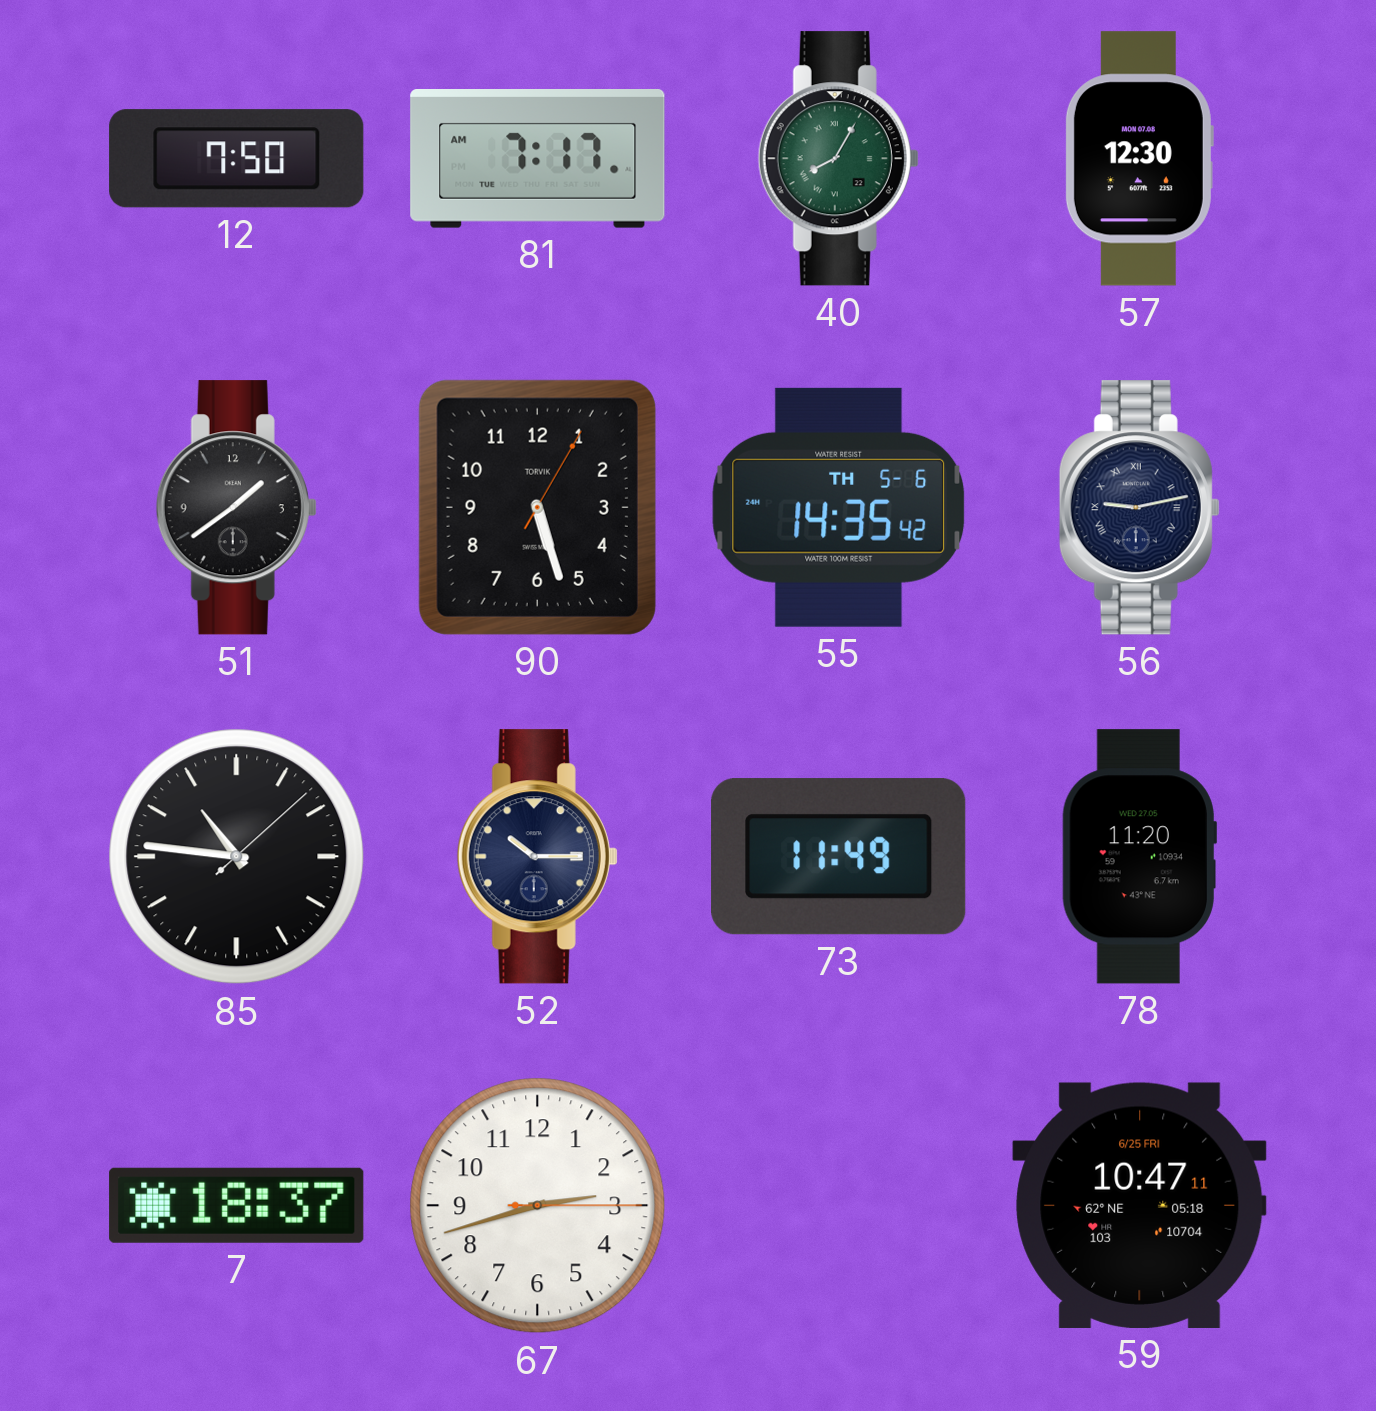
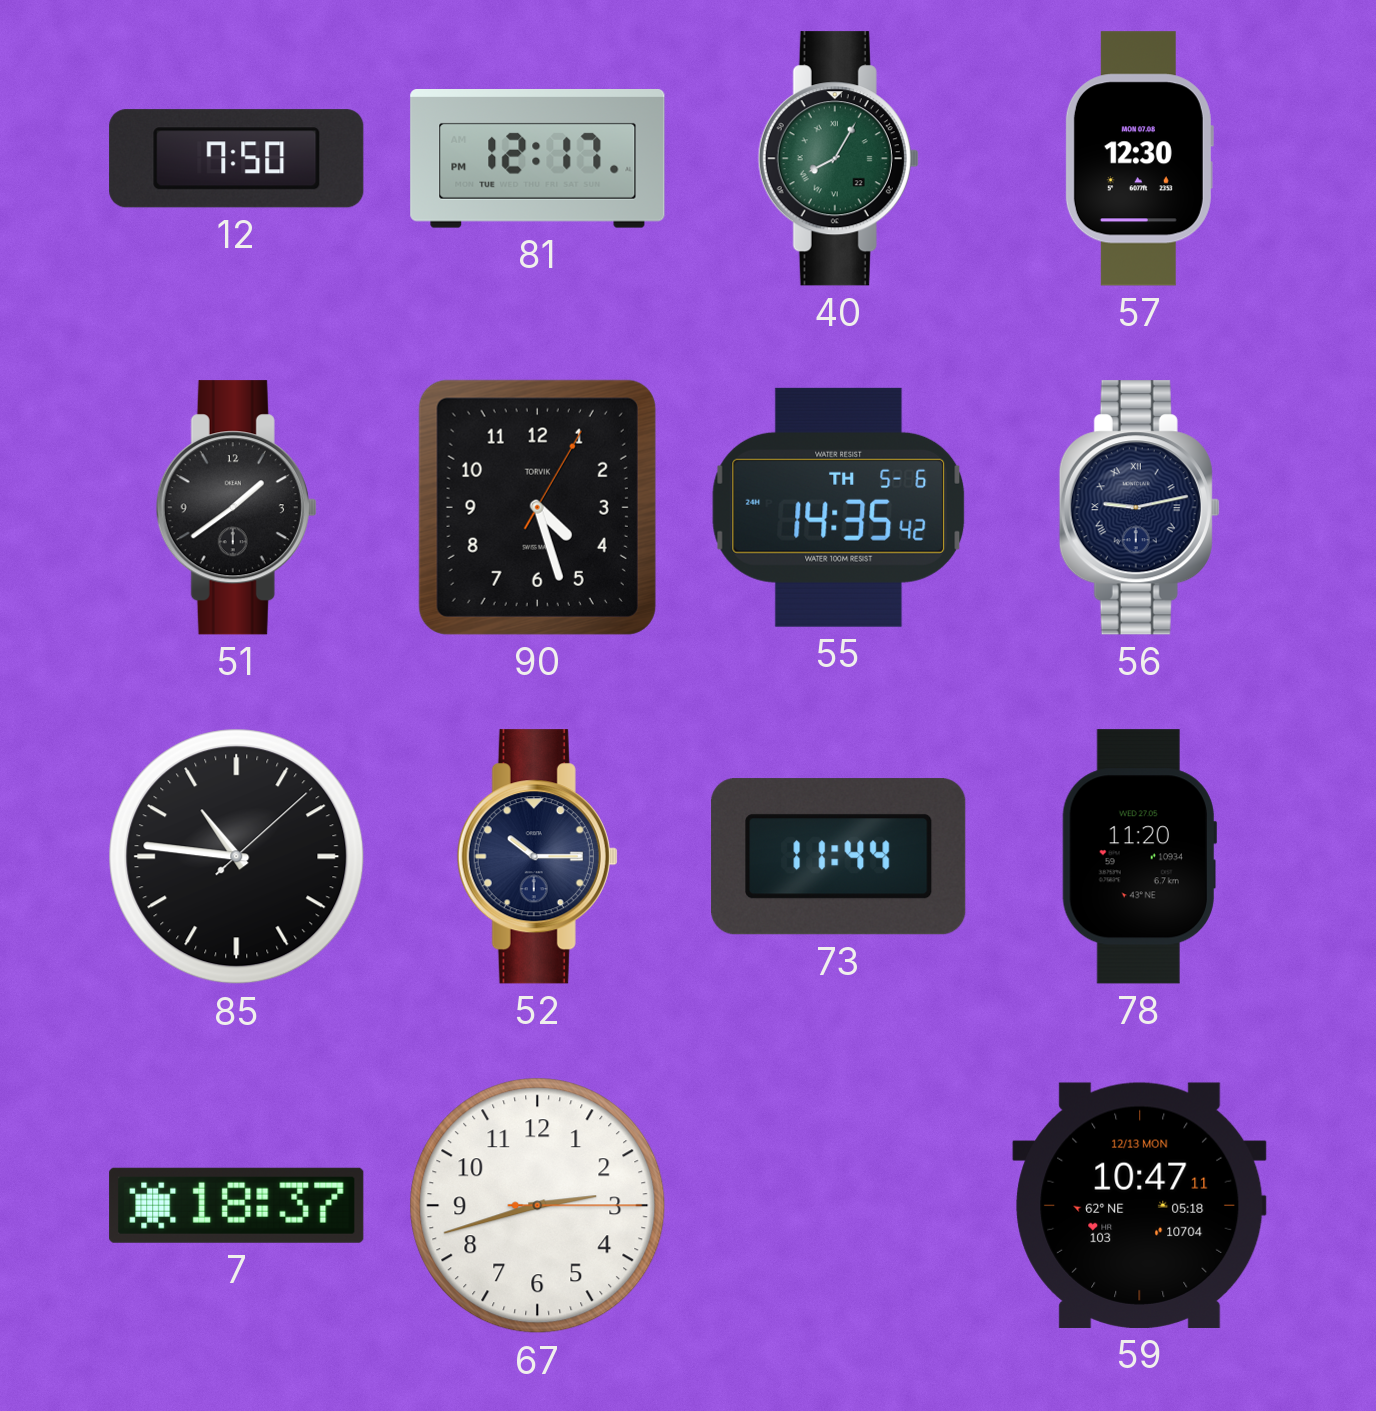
81: 7:17 -> 12:17 (538, 159)
90: 5:27 -> 4:27 (537, 507)
73: 11:49 -> 11:44 (839, 857)
59 date: 6/25 FRI -> 12/13 MON (1140, 1205)
